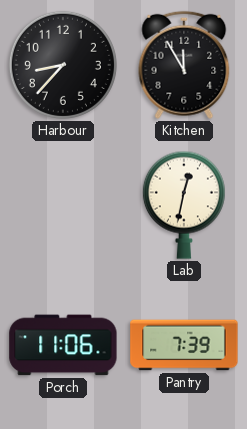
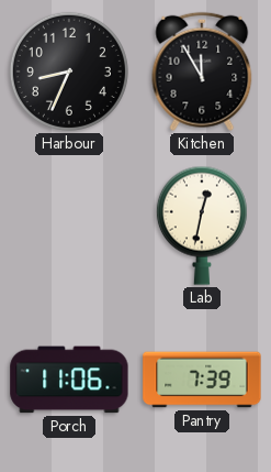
Harbour: 8:37 -> 8:34 (69, 72)
